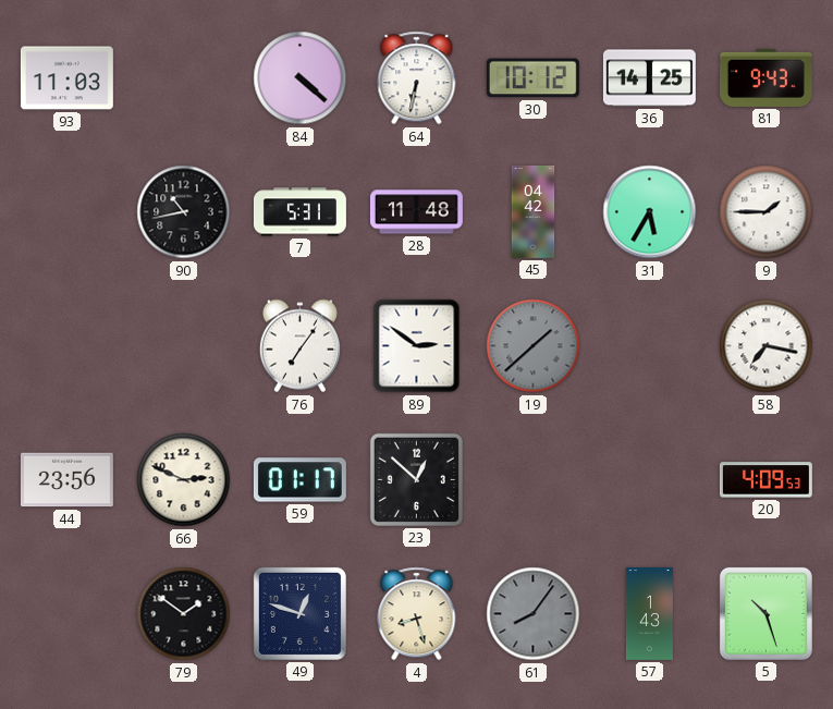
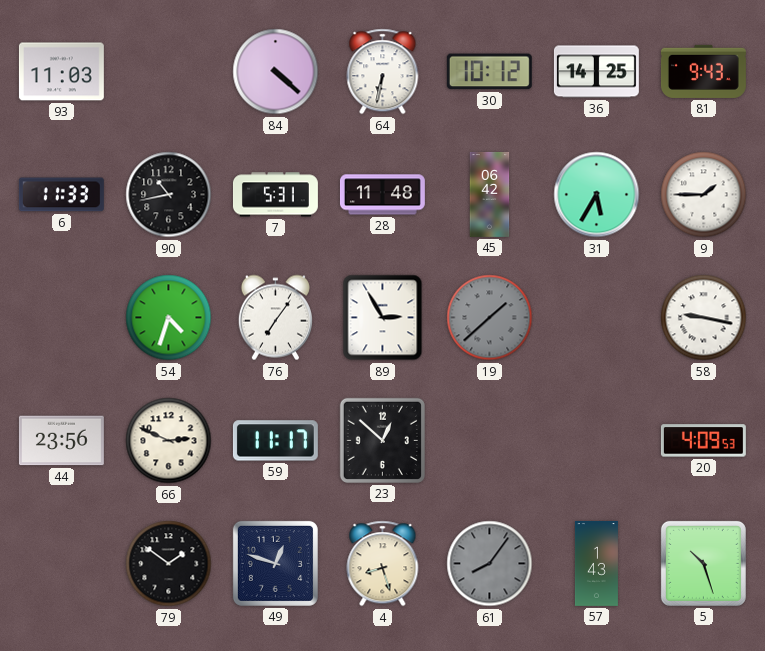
6: none -> 11:33 (61, 195)
45: 04:42 -> 06:42 (490, 195)
54: none -> 4:33 (169, 318)
89: 2:51 -> 2:55 (383, 318)
58: 7:17 -> 9:17 (704, 318)
59: 01:17 -> 11:17 (275, 441)
